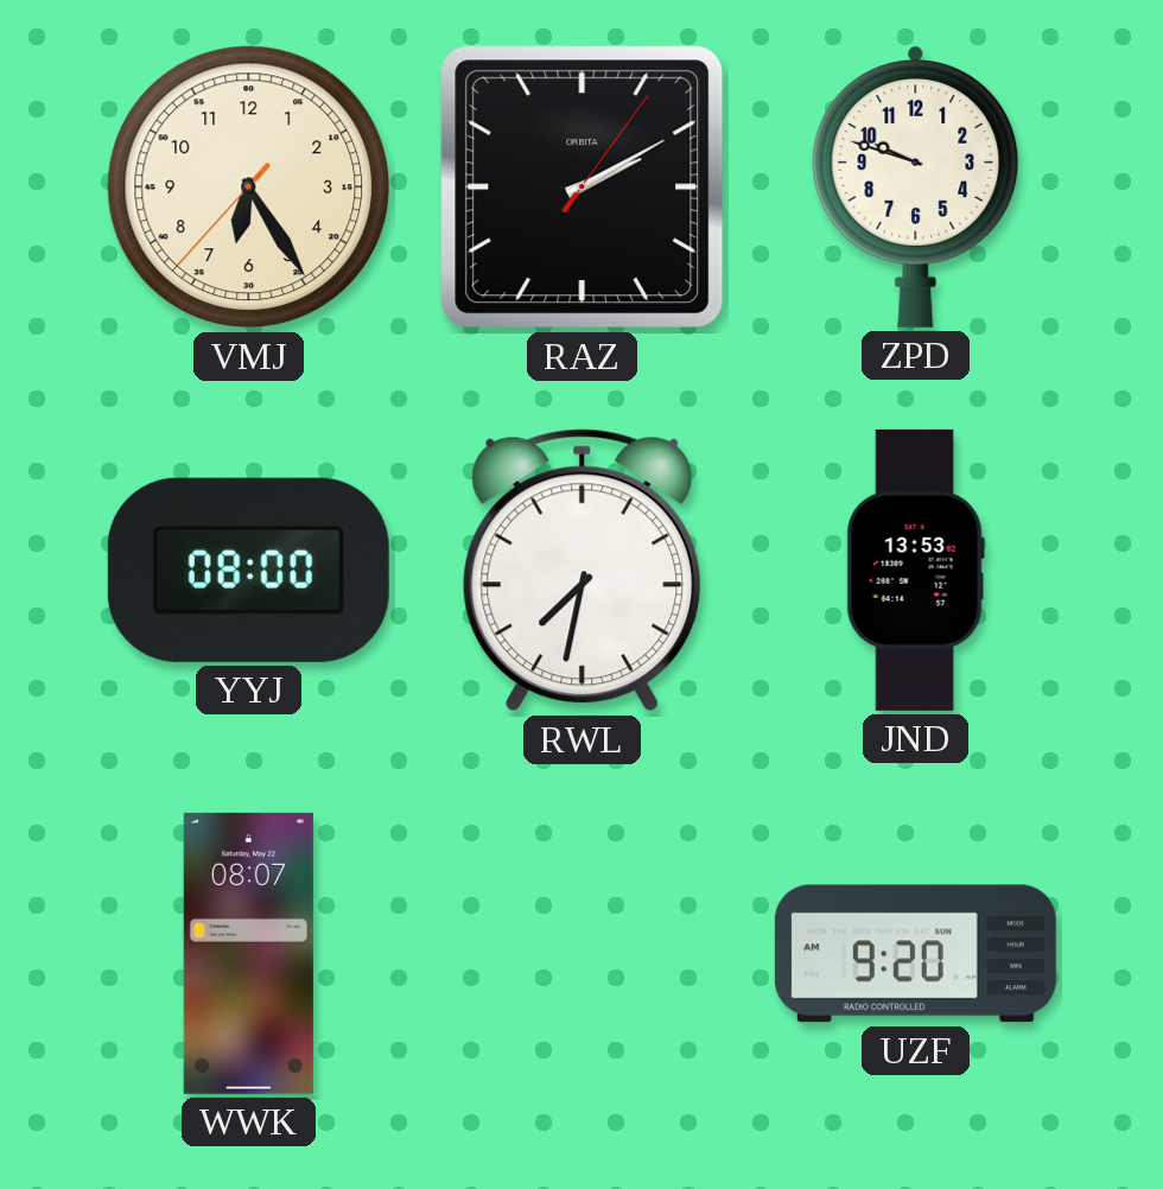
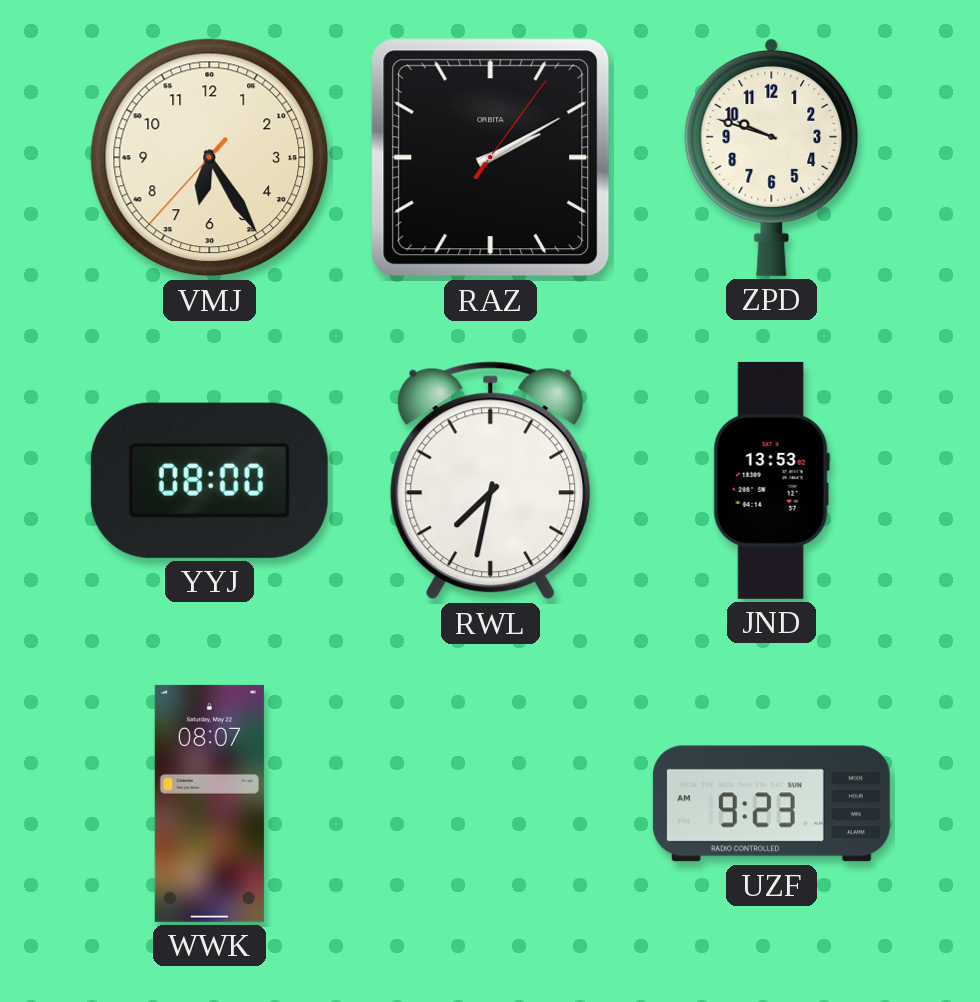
UZF: 9:20 -> 9:23 (771, 804)
